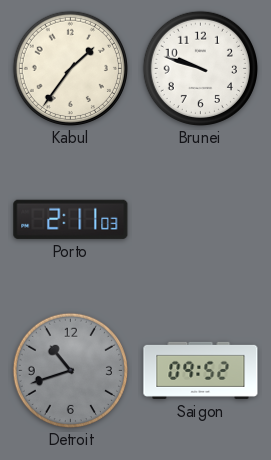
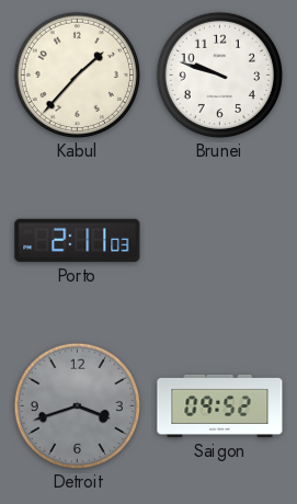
Kabul: 1:36 -> 1:37 (77, 75)
Detroit: 10:42 -> 3:42 (77, 405)
